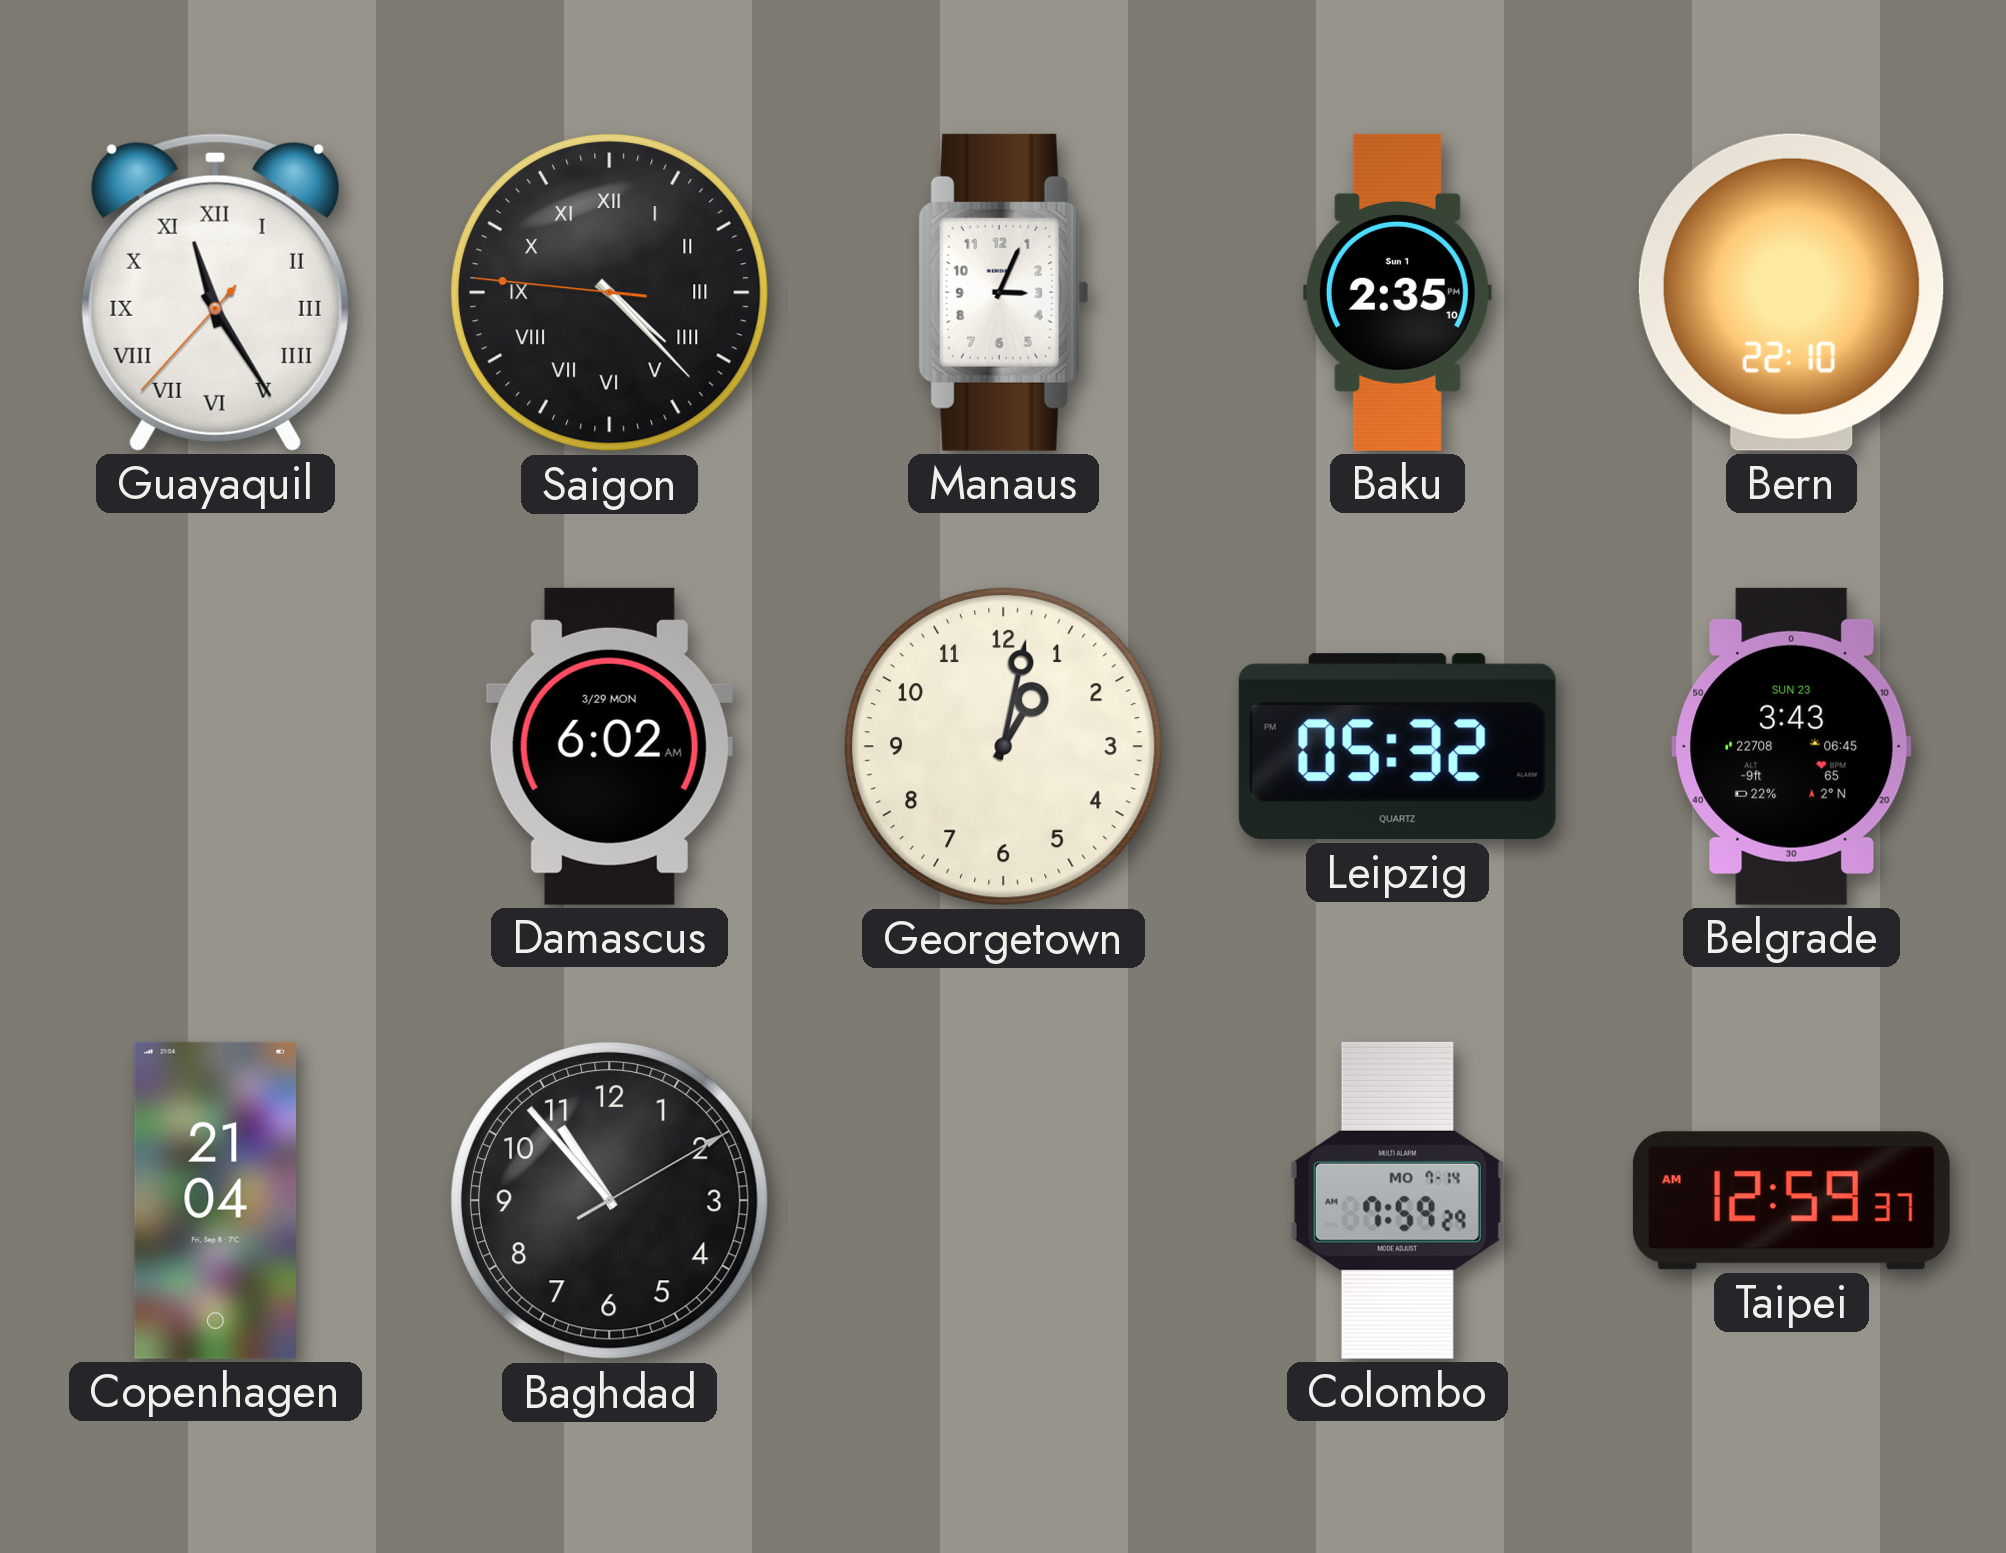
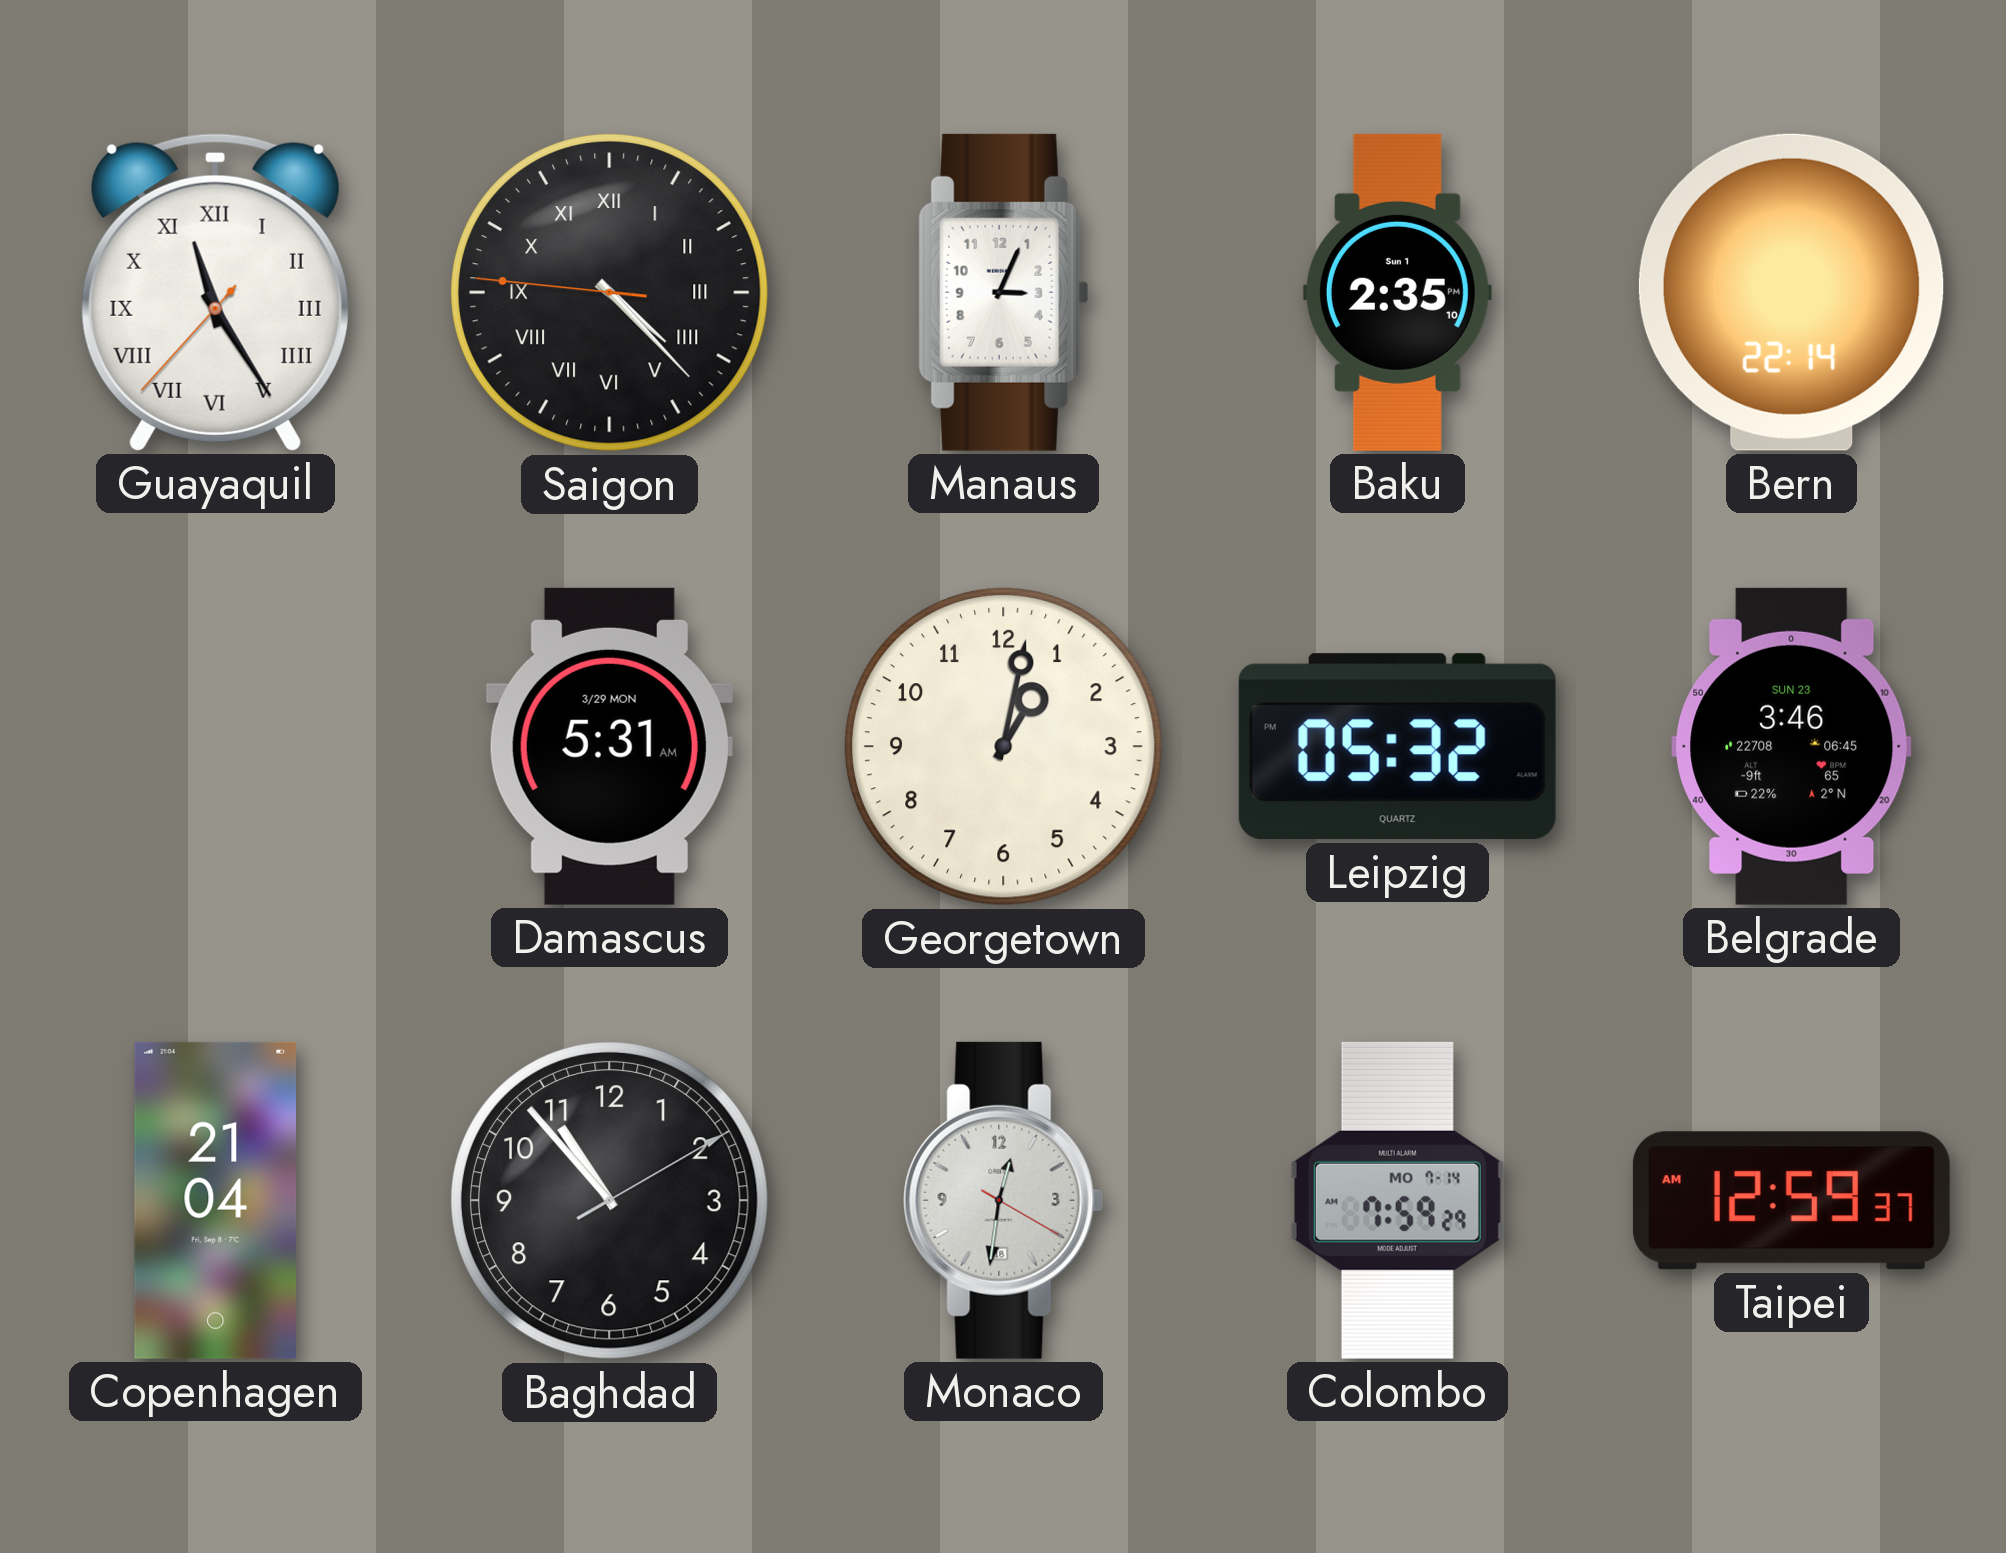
Bern: 22:10 -> 22:14 (1791, 292)
Damascus: 6:02 -> 5:31 (609, 746)
Belgrade: 3:43 -> 3:46 (1792, 746)
Monaco: none -> 12:31 (1004, 1200)
